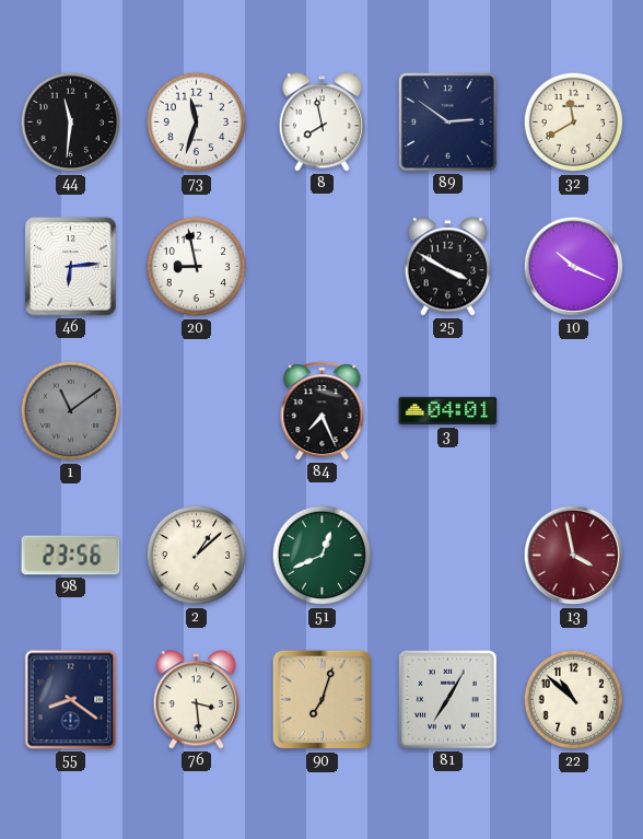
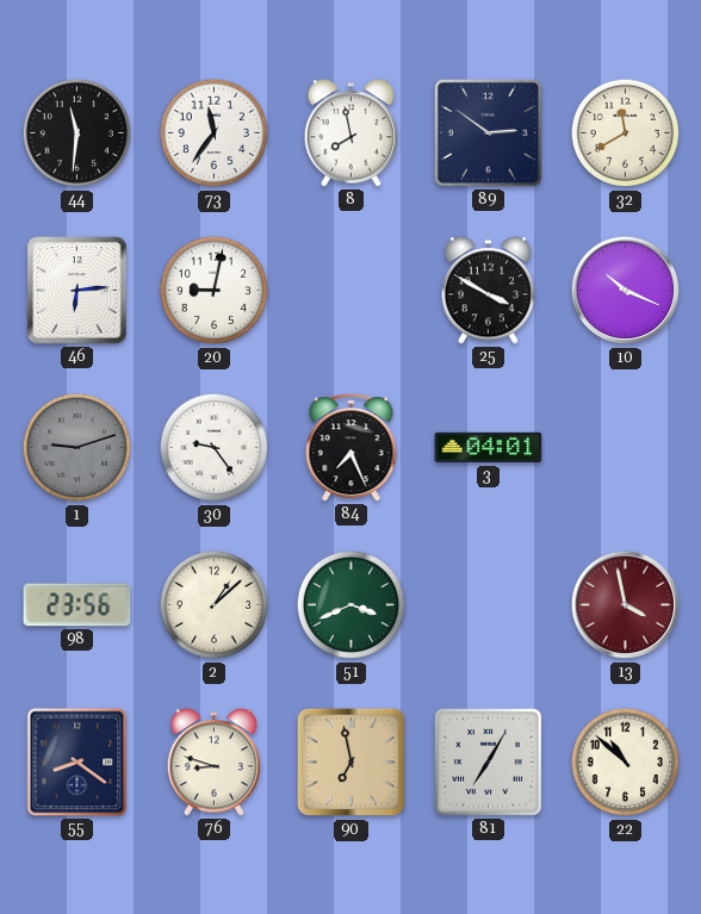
73: 11:33 -> 11:36 (215, 133)
20: 8:58 -> 9:02 (215, 291)
1: 11:09 -> 9:12 (77, 448)
30: none -> 9:24 (215, 448)
51: 12:41 -> 3:41 (352, 605)
76: 3:29 -> 8:48 (215, 763)
90: 7:03 -> 6:58 (352, 763)
